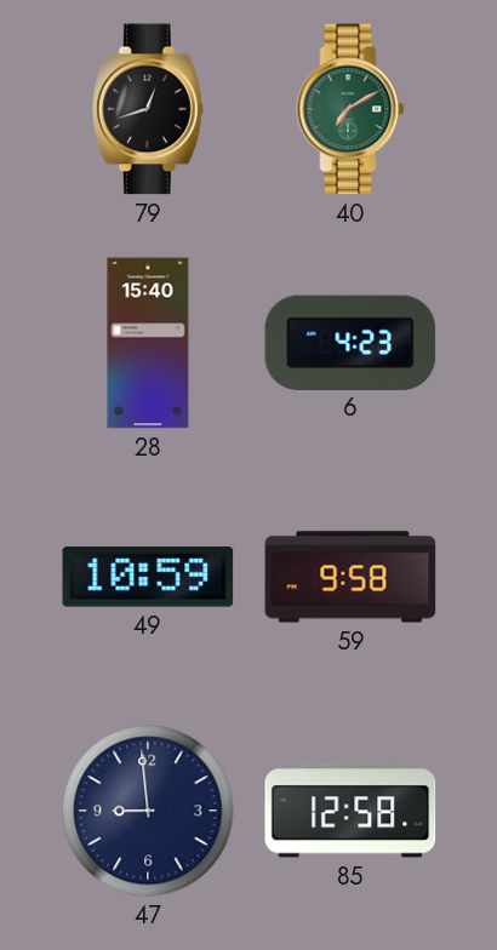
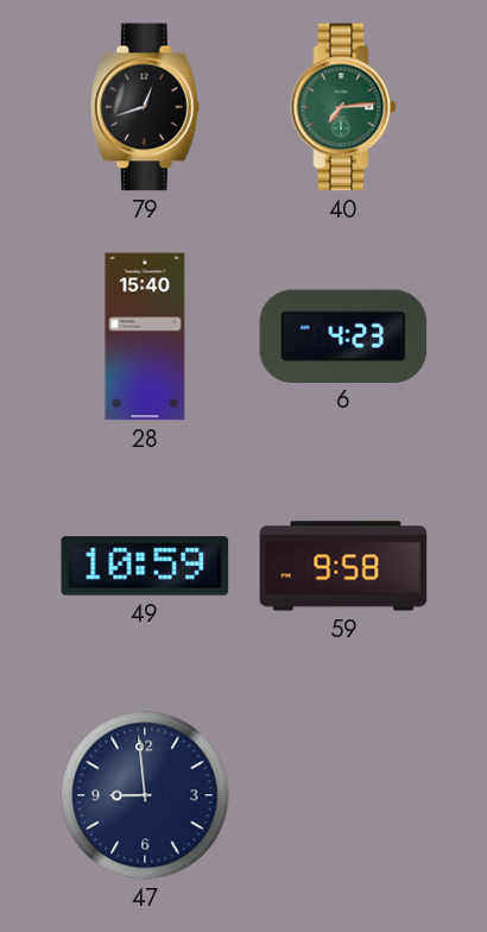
40: 7:10 -> 7:14 (343, 107)
85: 12:58 -> none (350, 811)
